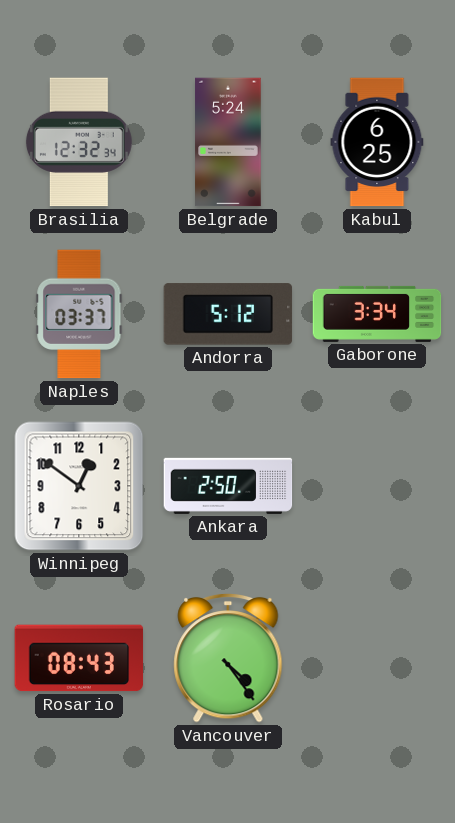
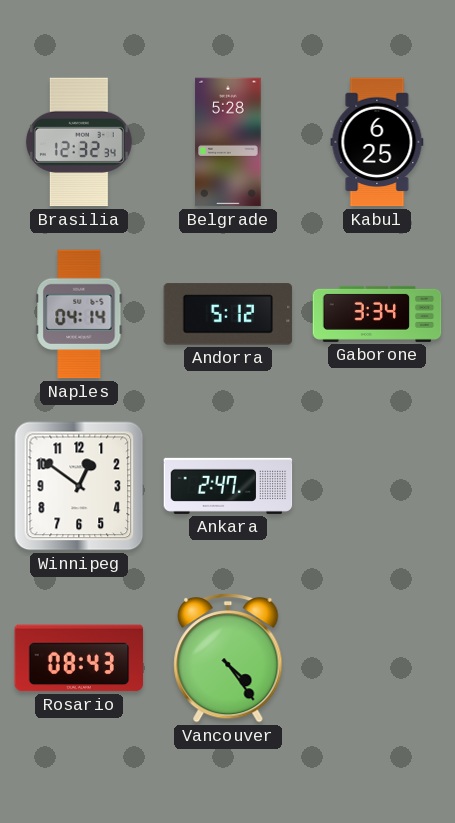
Belgrade: 5:24 -> 5:28 (228, 142)
Naples: 03:37 -> 04:14 (79, 314)
Ankara: 2:50 -> 2:47 (228, 486)
